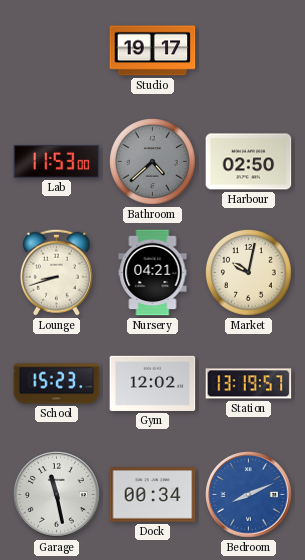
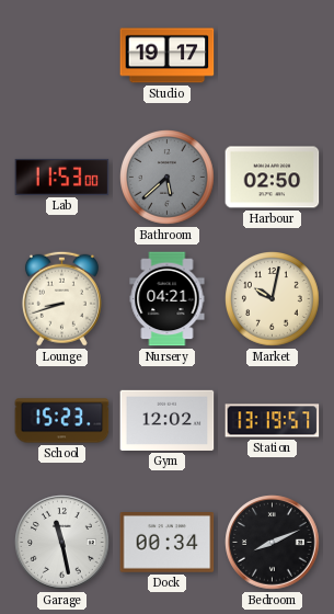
Bathroom: 4:38 -> 5:38 (168, 178)
Bedroom dial: blue -> black (273, 543)
